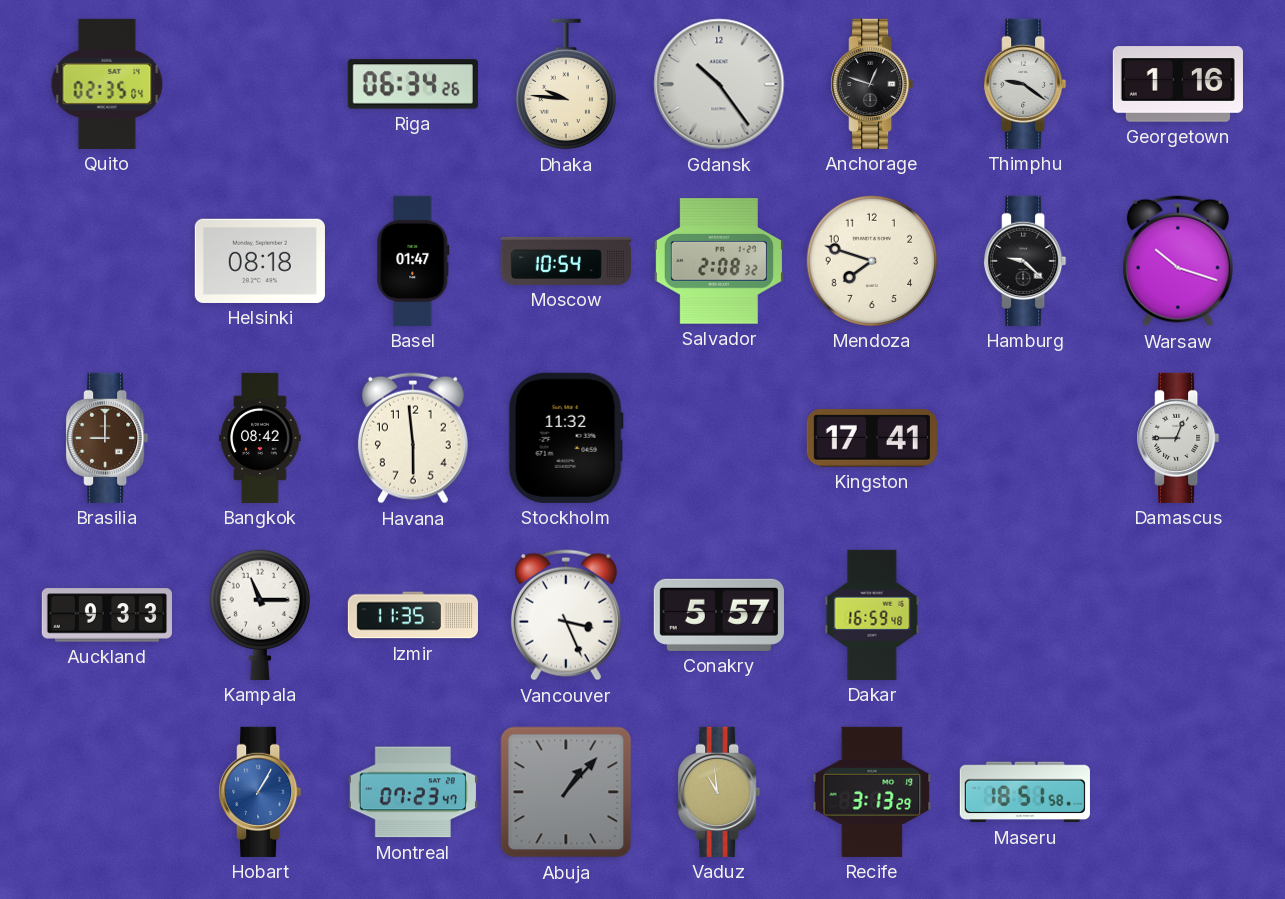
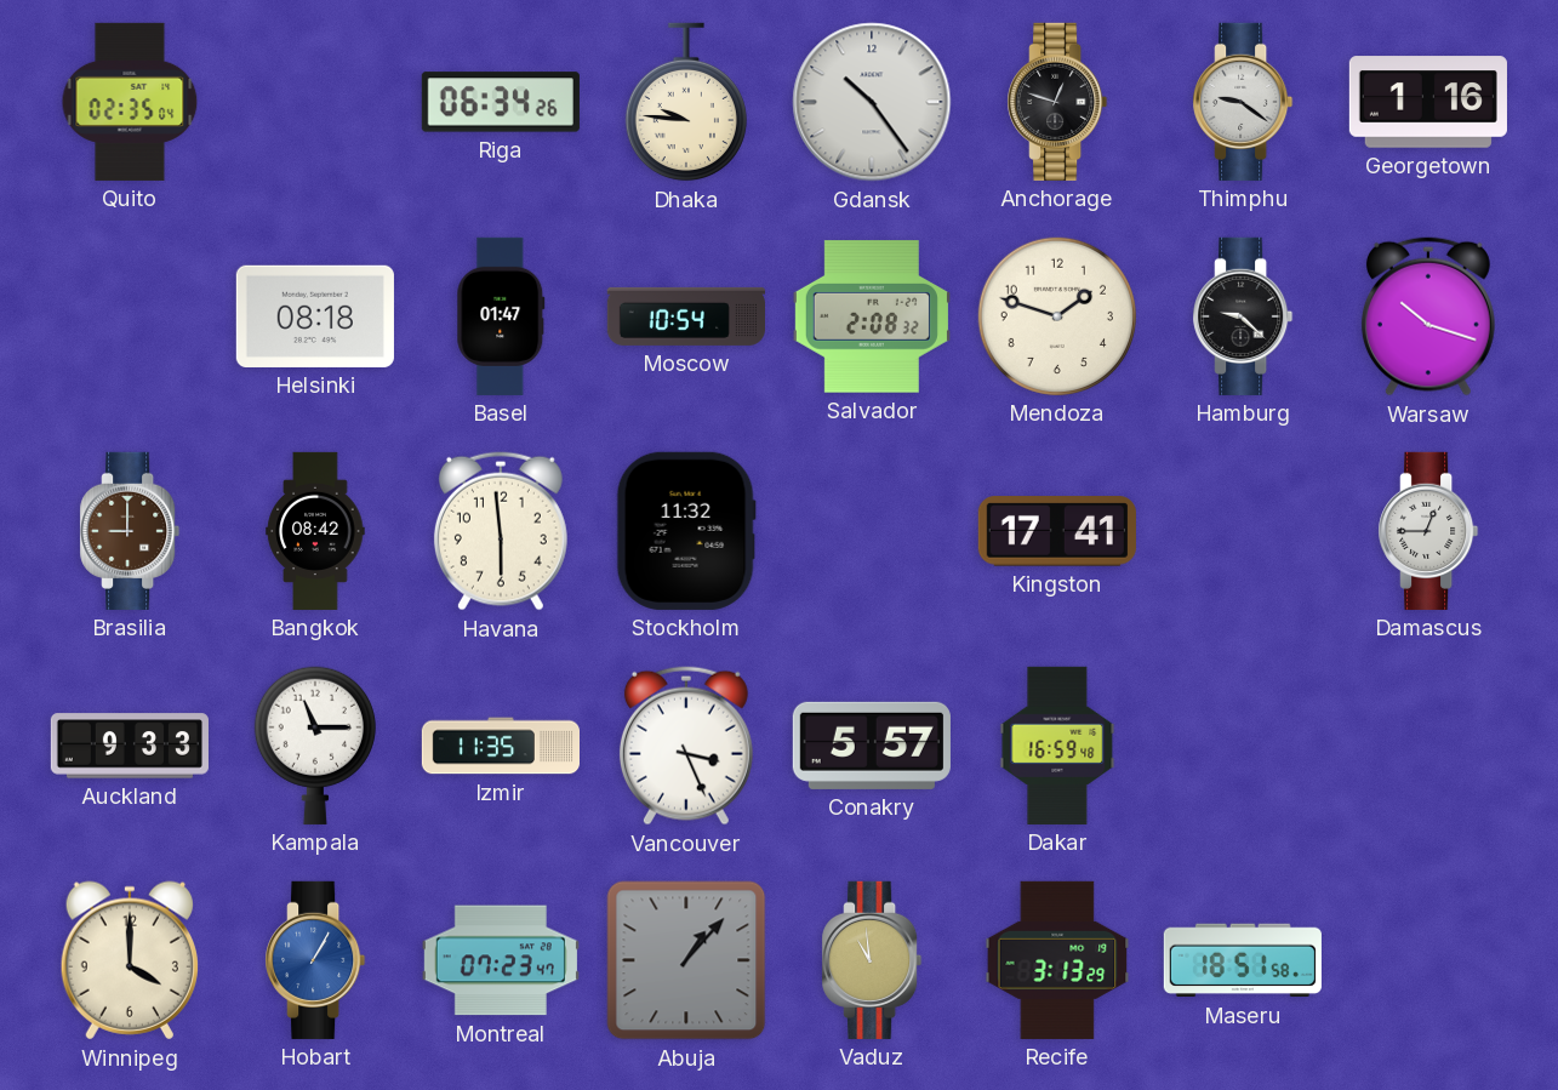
Mendoza: 7:48 -> 1:48 (1057, 316)
Winnipeg: none -> 4:00 (130, 960)
